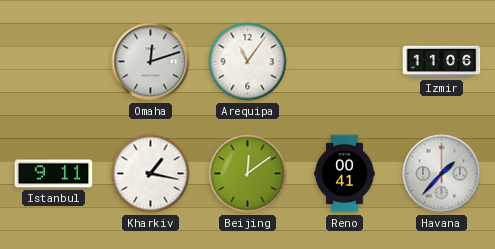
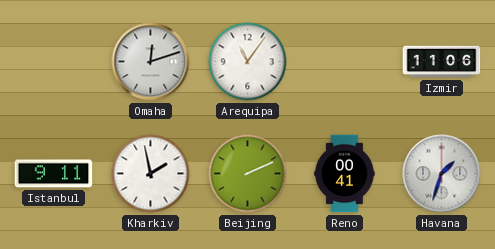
Kharkiv: 1:17 -> 1:58 (151, 174)
Beijing: 12:09 -> 2:11 (248, 174)
Havana: 1:37 -> 1:33 (442, 174)
